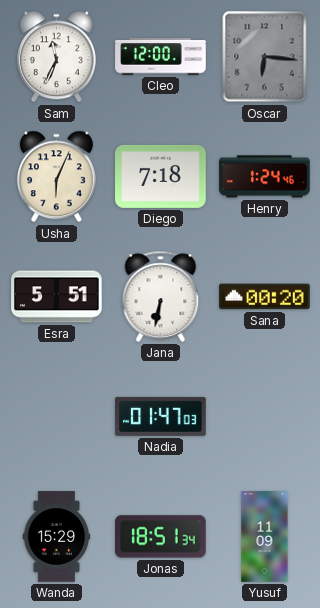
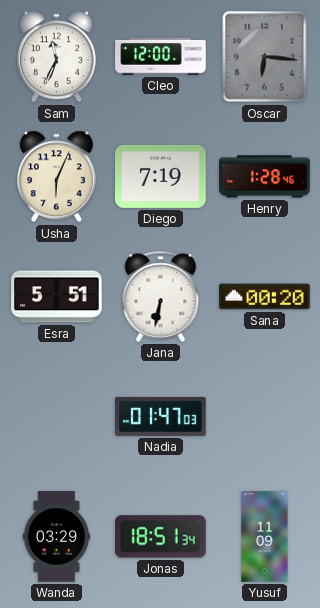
Diego: 7:18 -> 7:19 (161, 176)
Henry: 1:24 -> 1:28 (265, 177)
Wanda: 15:29 -> 03:29 (57, 537)
